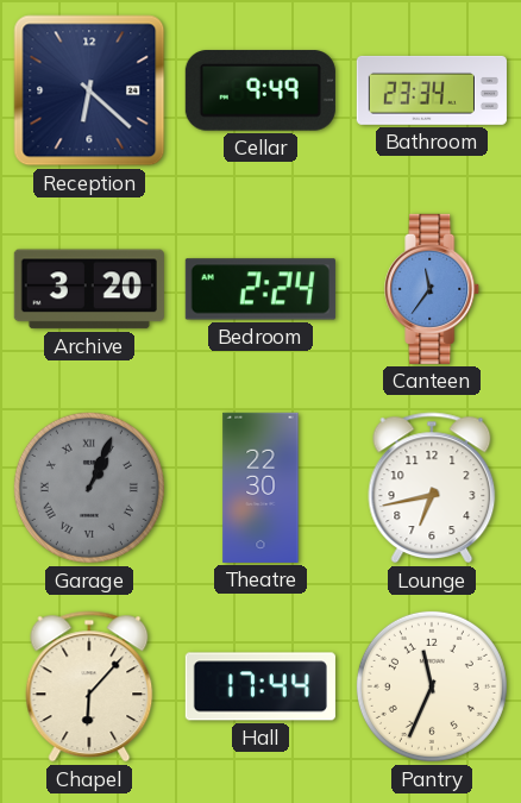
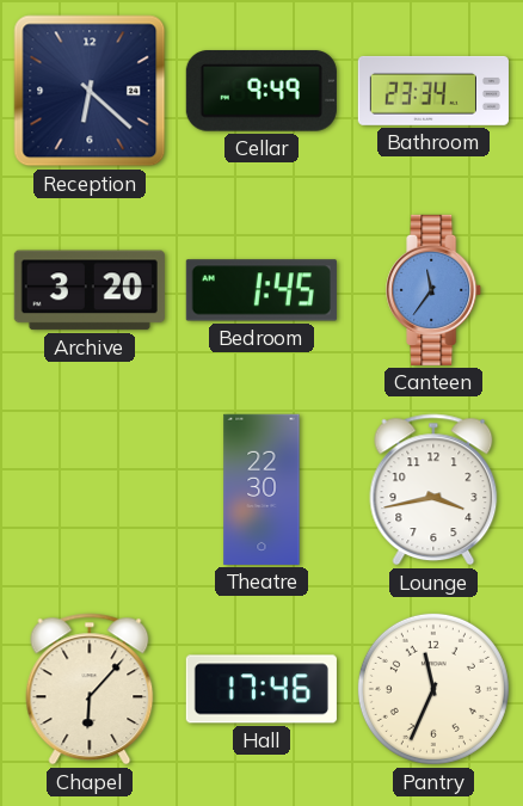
Bedroom: 2:24 -> 1:45 (261, 290)
Garage: 1:04 -> none (89, 488)
Lounge: 6:43 -> 3:43 (433, 490)
Hall: 17:44 -> 17:46 (261, 689)
